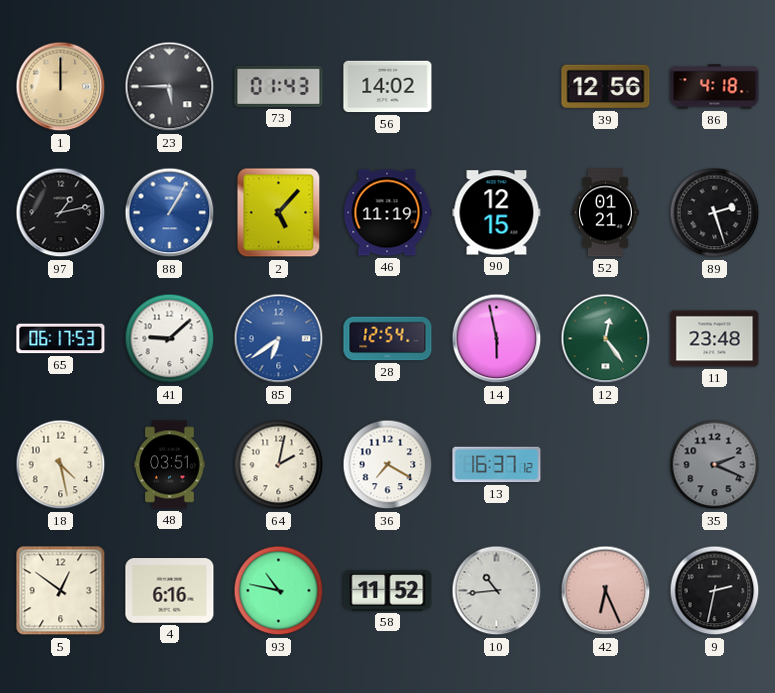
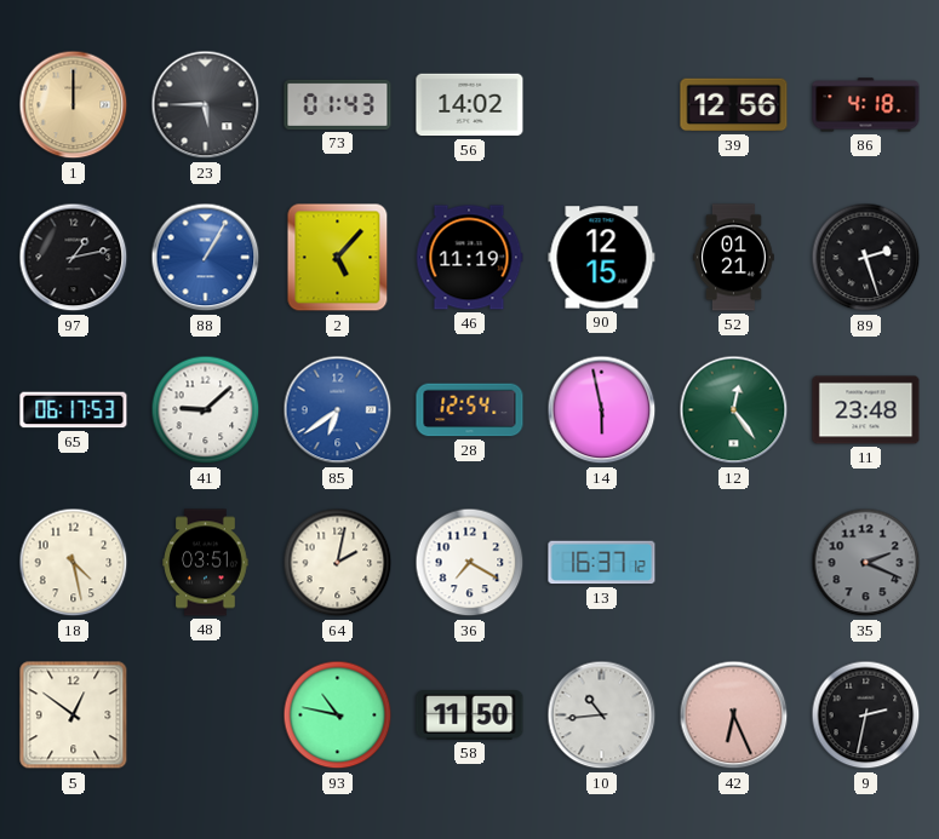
4: 6:16 -> none (170, 591)
58: 11:52 -> 11:50 (470, 716)
